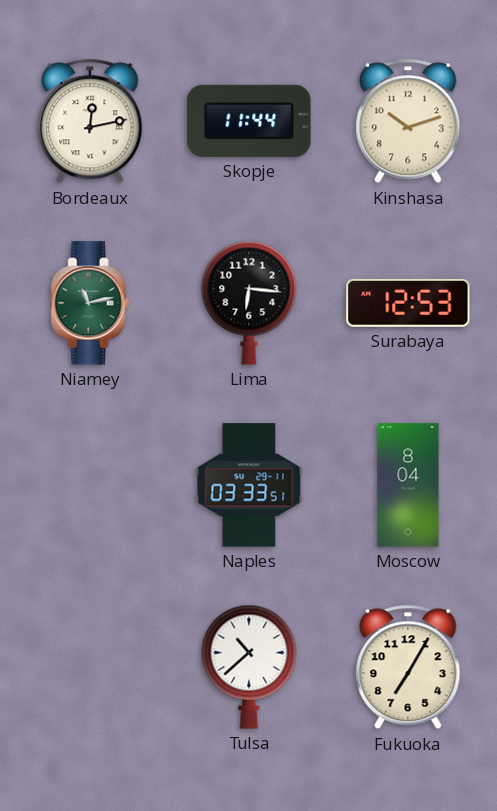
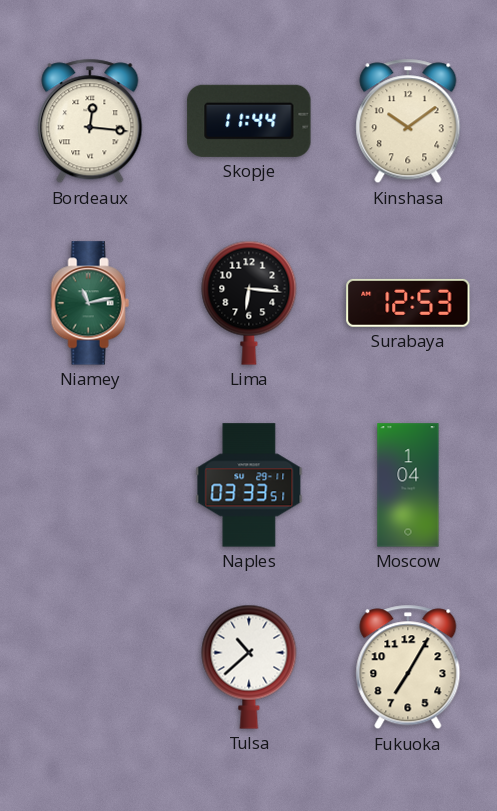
Bordeaux: 12:13 -> 12:16 (90, 121)
Kinshasa: 10:12 -> 10:09 (408, 121)
Moscow: 8:04 -> 1:04 (408, 485)
